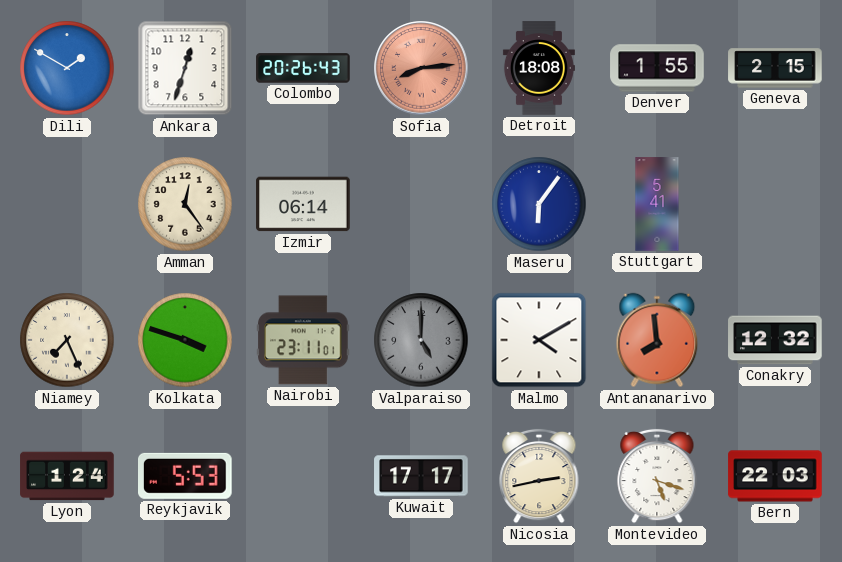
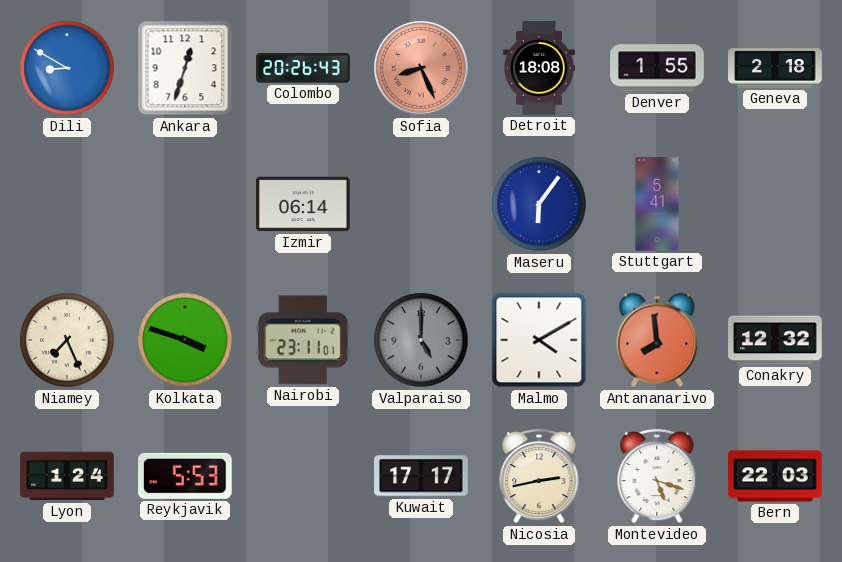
Dili: 1:50 -> 8:50 (67, 68)
Sofia: 8:14 -> 8:26 (421, 68)
Geneva: 2:15 -> 2:18 (775, 68)
Amman: 12:24 -> none (185, 204)
